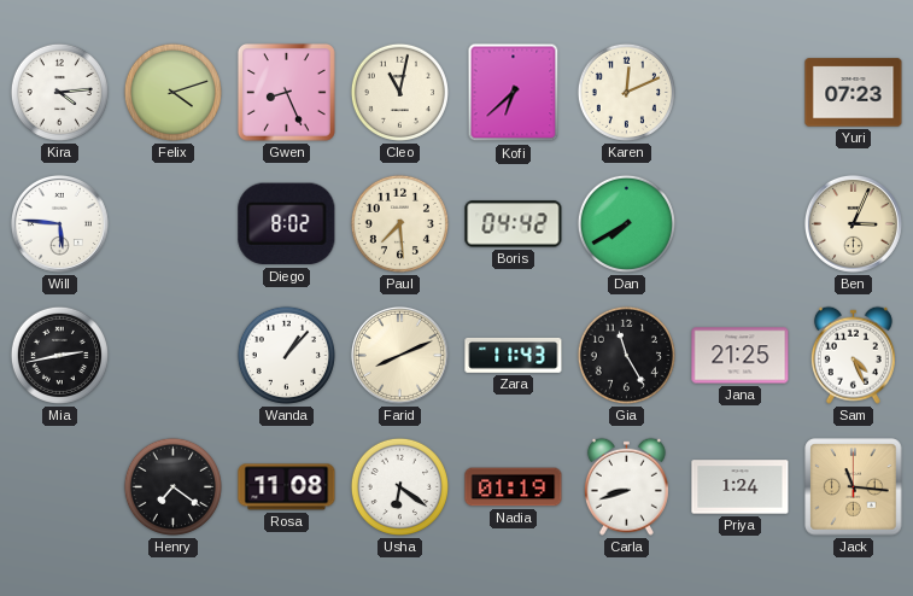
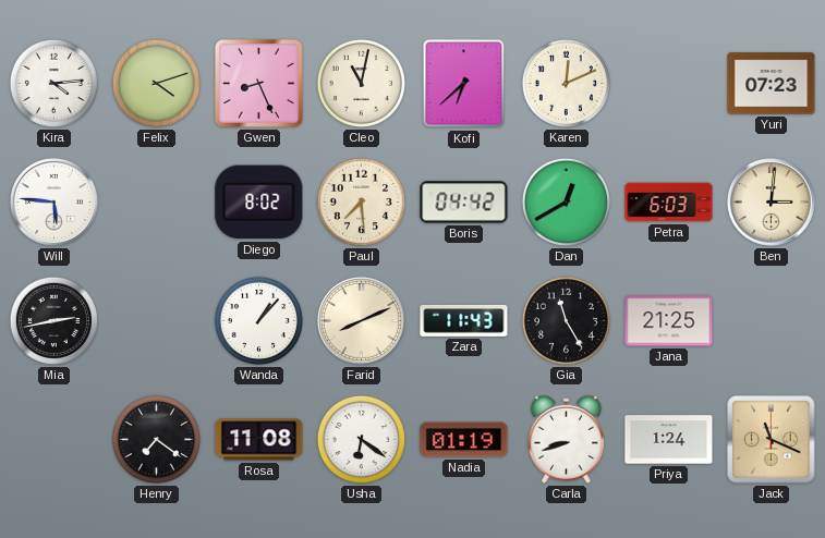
Dan: 7:40 -> 12:40 (566, 201)
Petra: none -> 6:03 (669, 203)
Ben: 3:04 -> 3:01 (771, 201)
Sam: 4:26 -> none (853, 355)
Jack: 11:16 -> 11:19 (772, 440)
